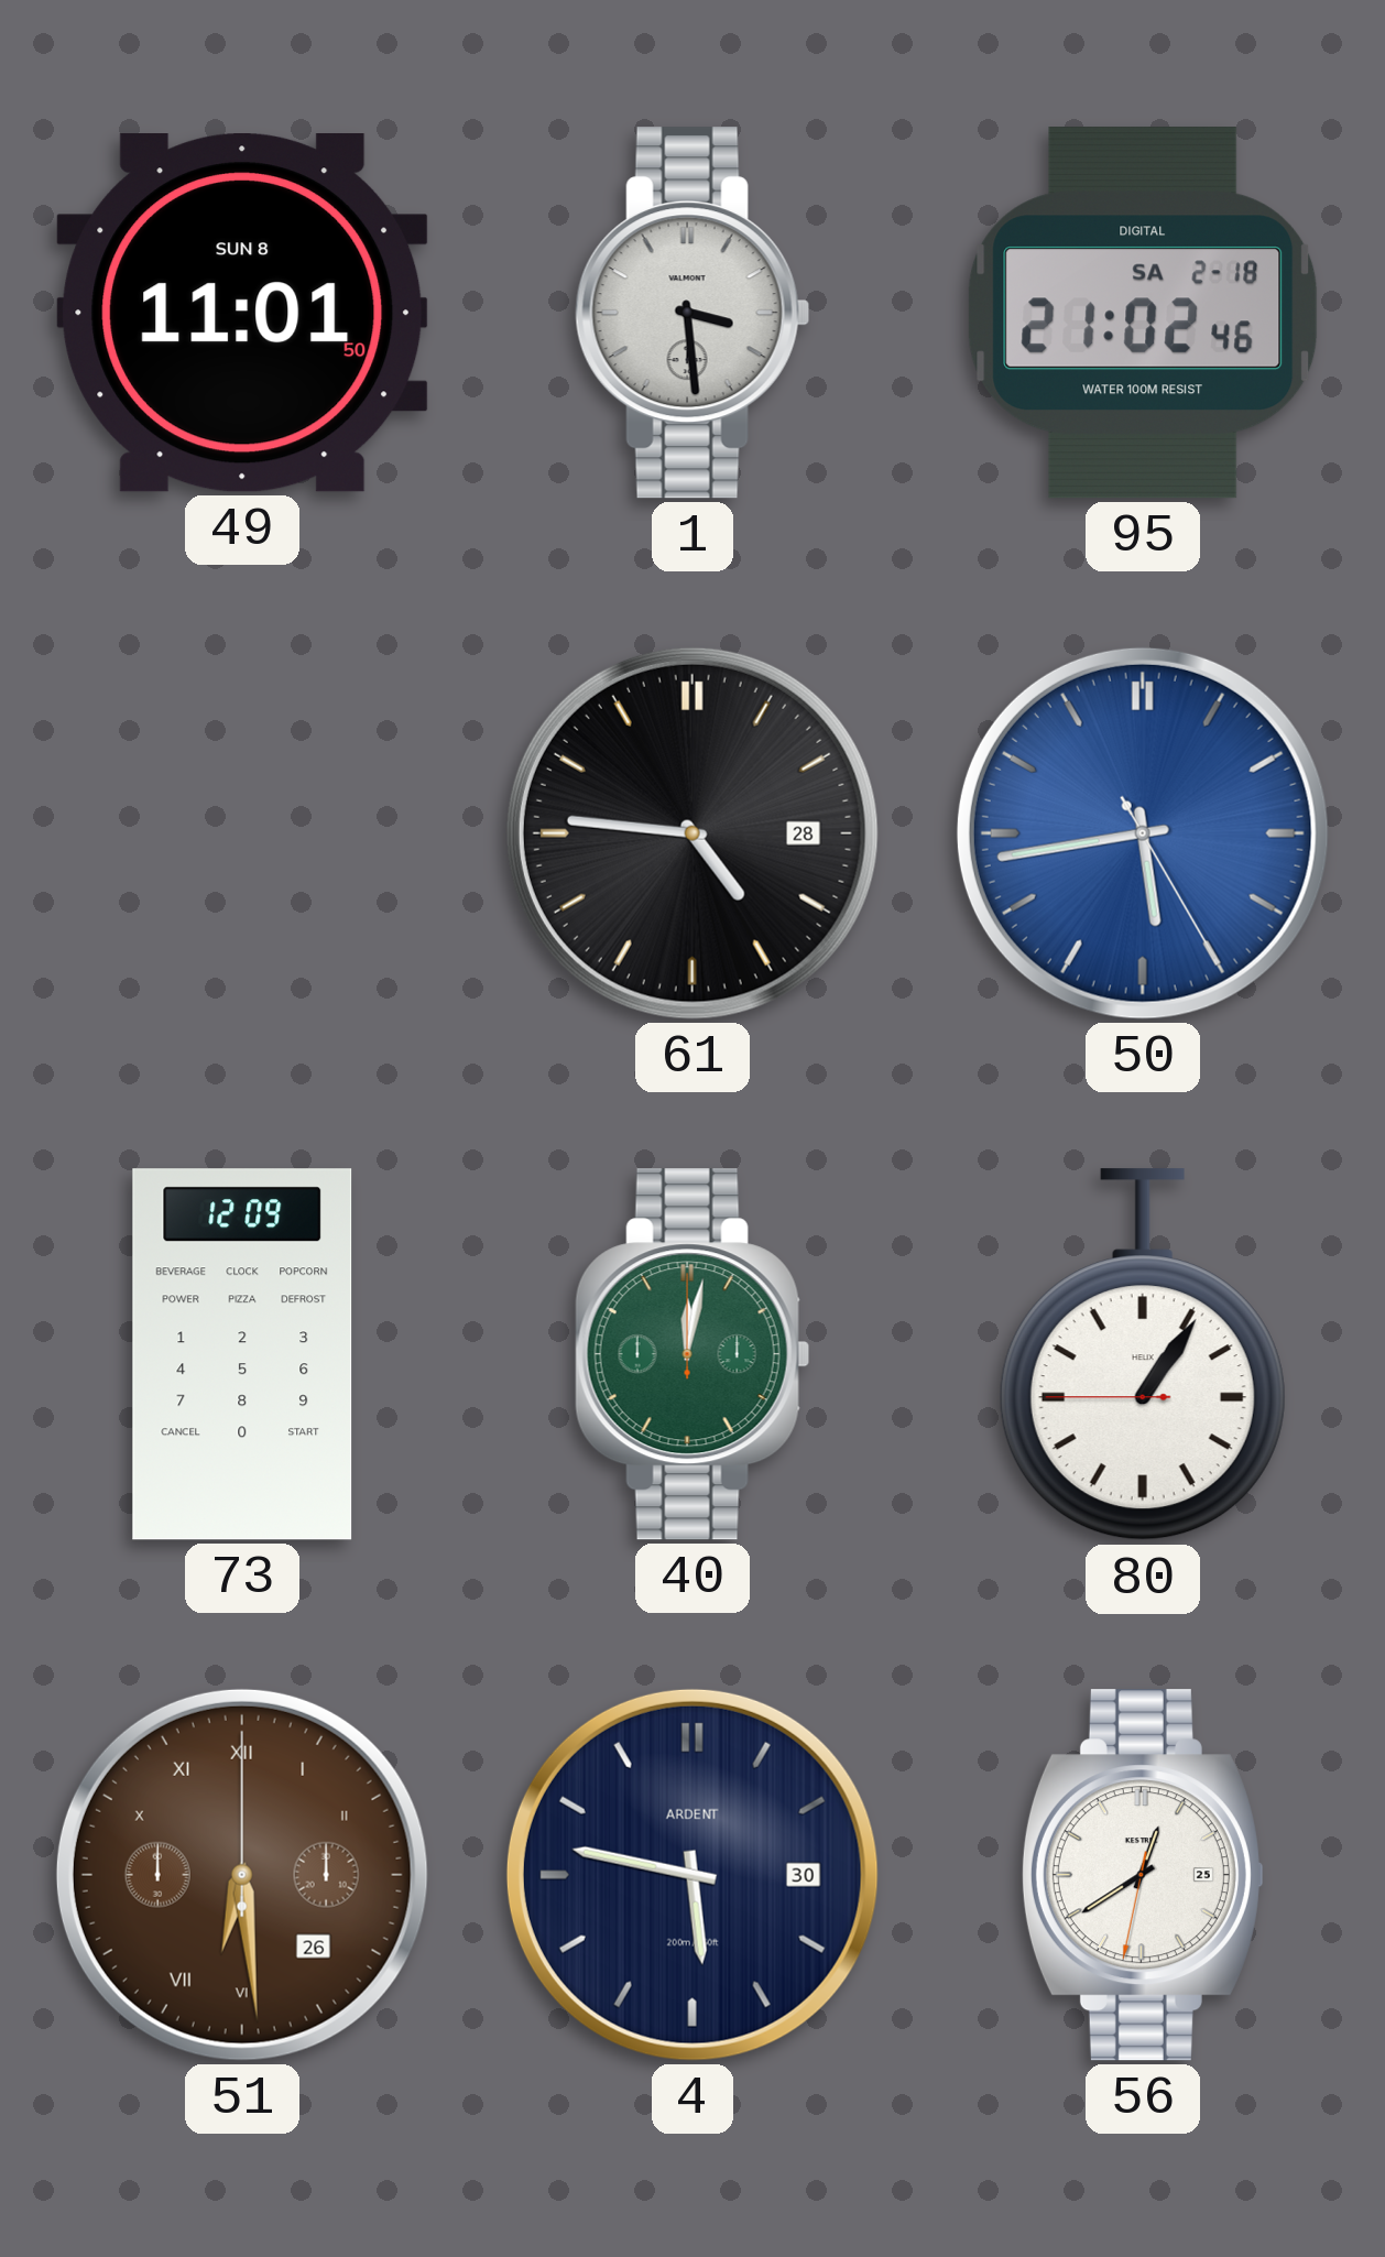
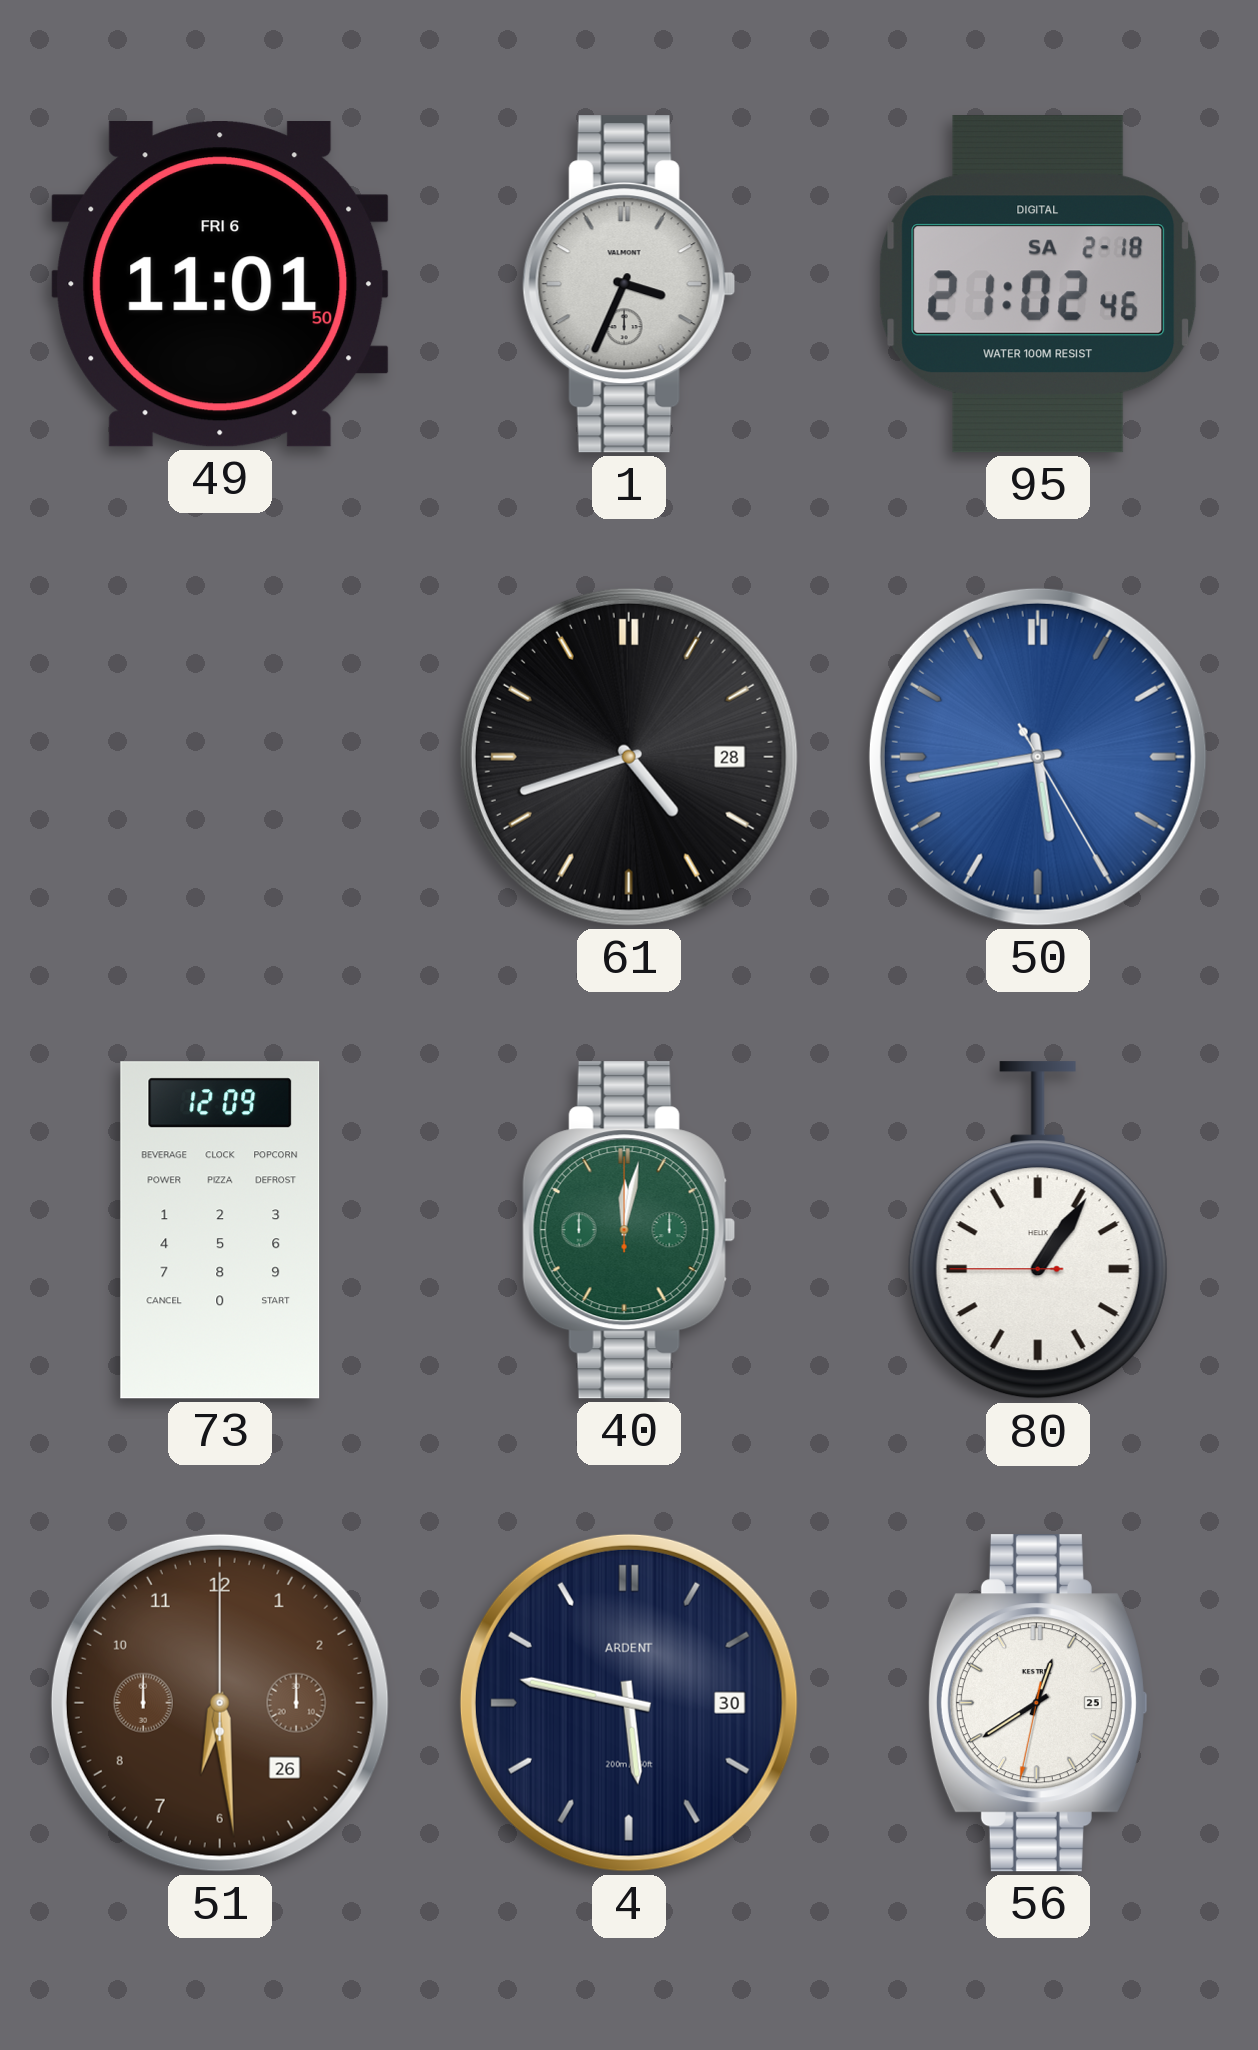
49 date: SUN 8 -> FRI 6 (220, 285)
1: 3:29 -> 3:34 (629, 284)
61: 4:46 -> 4:42 (629, 757)
51 numerals: Roman -> Arabic (220, 1703)
